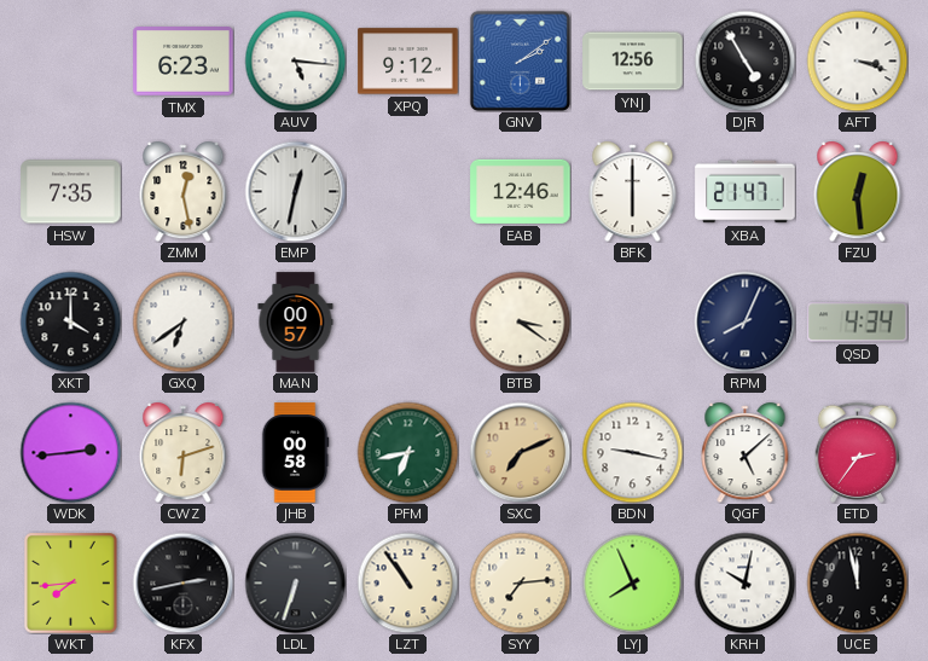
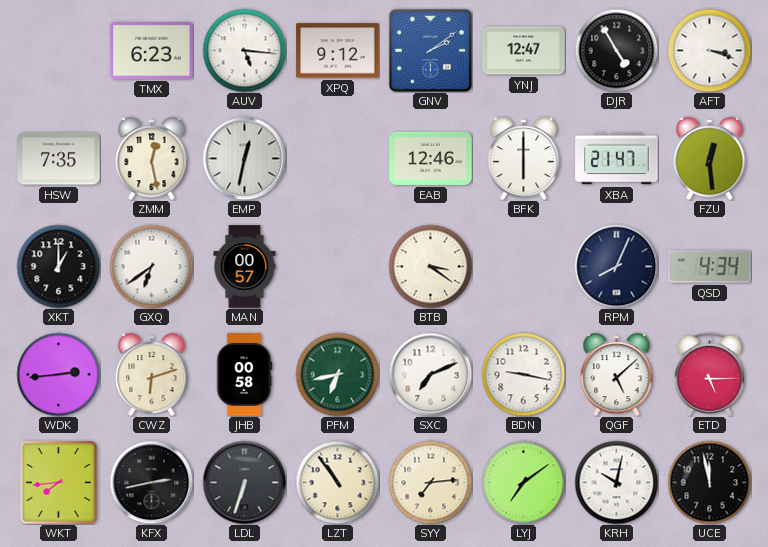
YNJ: 12:56 -> 12:47 (524, 51)
XKT: 4:00 -> 1:00 (58, 266)
SXC dial: champagne -> white (430, 374)
ETD: 2:36 -> 5:15 (709, 374)
LYJ: 7:56 -> 7:09 (523, 482)
